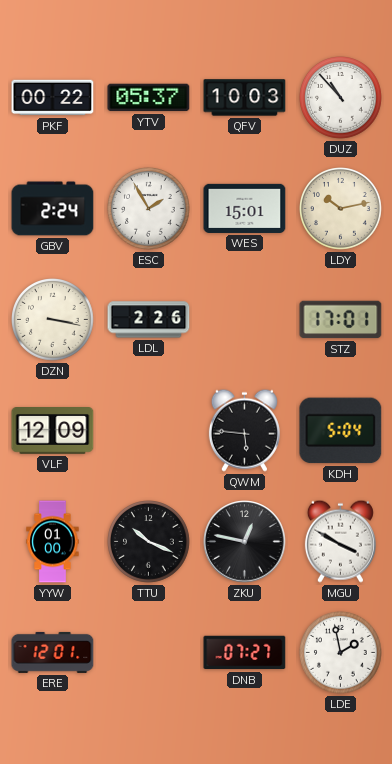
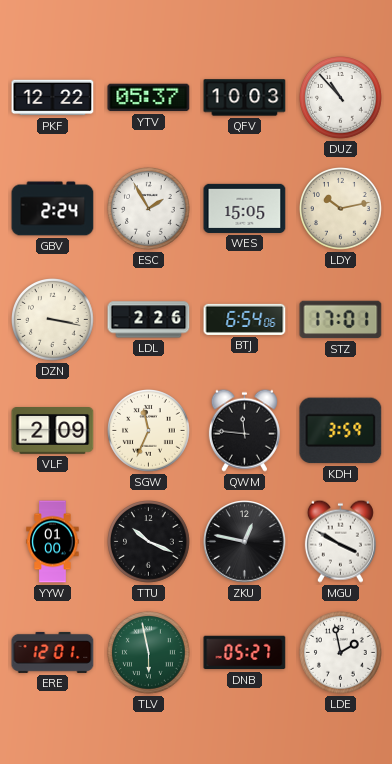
PKF: 00:22 -> 12:22 (53, 98)
WES: 15:01 -> 15:05 (245, 208)
BTJ: none -> 6:54 (245, 319)
VLF: 12:09 -> 2:09 (53, 431)
SGW: none -> 11:34 (149, 431)
QWM: 5:46 -> 11:46 (244, 430)
KDH: 5:04 -> 3:59 (341, 431)
TLV: none -> 5:58 (149, 653)
DNB: 07:27 -> 05:27 (245, 653)
